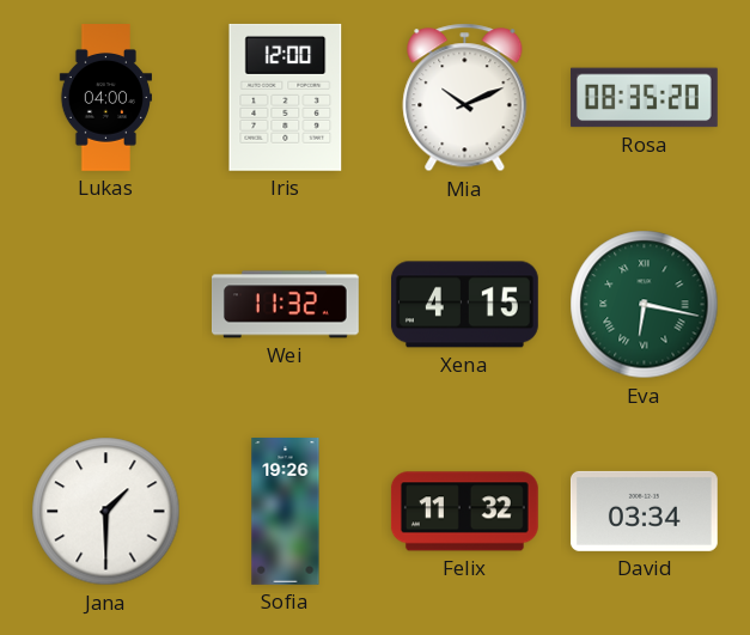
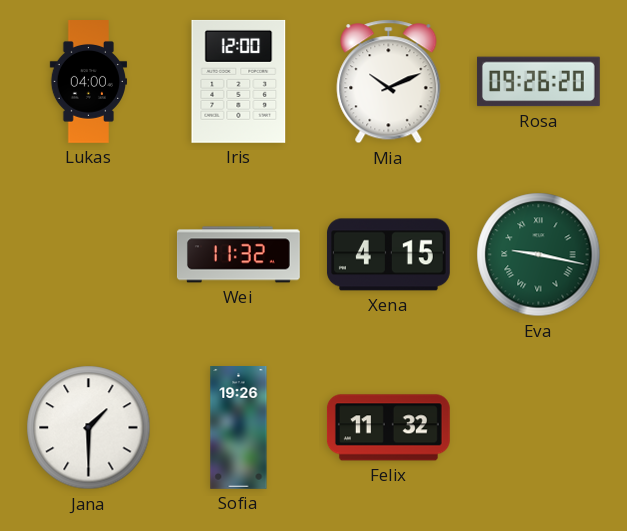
Rosa: 08:35 -> 09:26 (538, 82)
Eva: 6:17 -> 9:17 (539, 255)
David: 03:34 -> none (644, 511)
